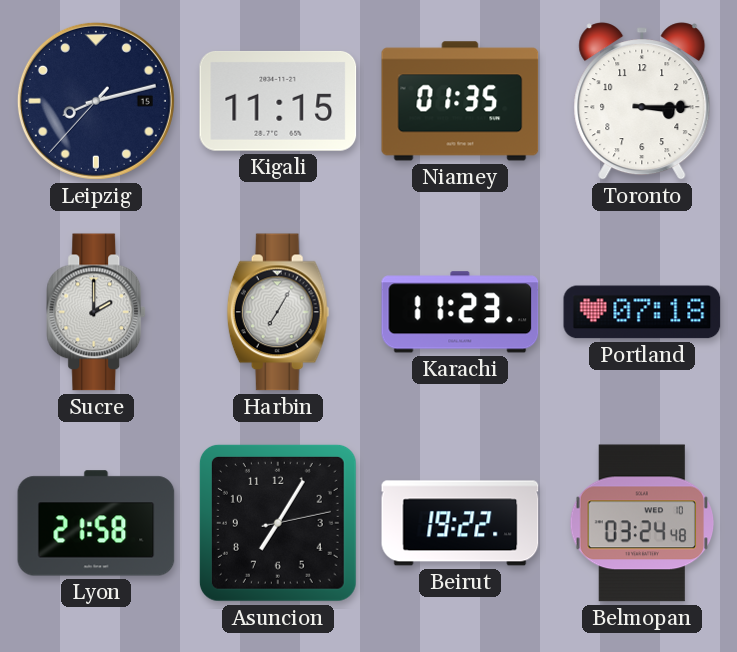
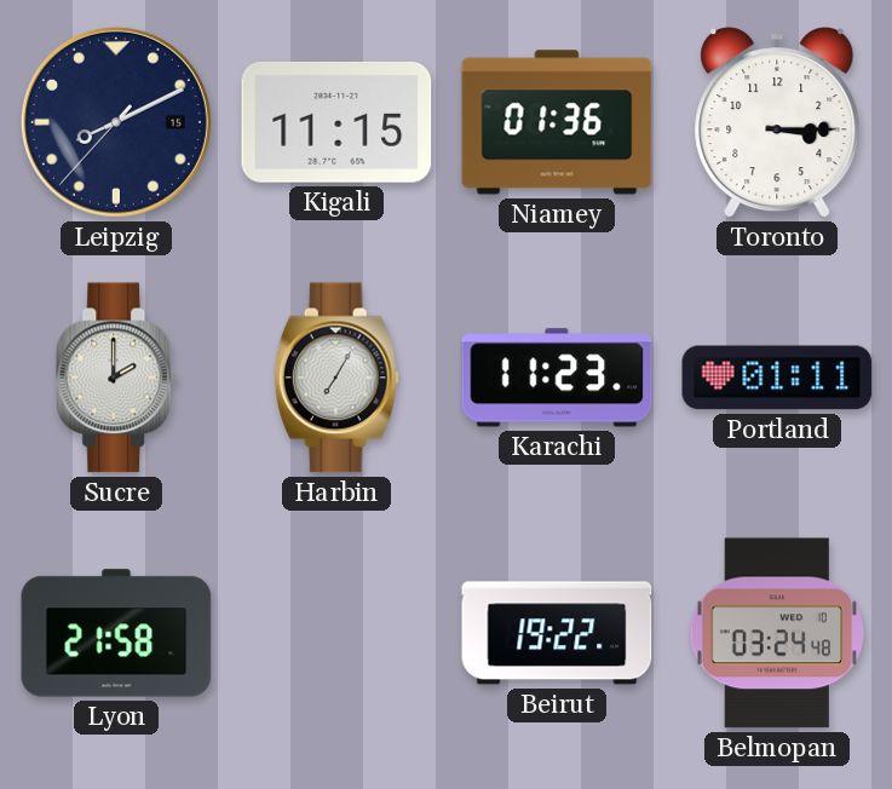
Leipzig: 8:12 -> 8:10 (116, 122)
Niamey: 01:35 -> 01:36 (557, 122)
Portland: 07:18 -> 01:11 (777, 378)
Asuncion: 7:05 -> none (278, 523)
